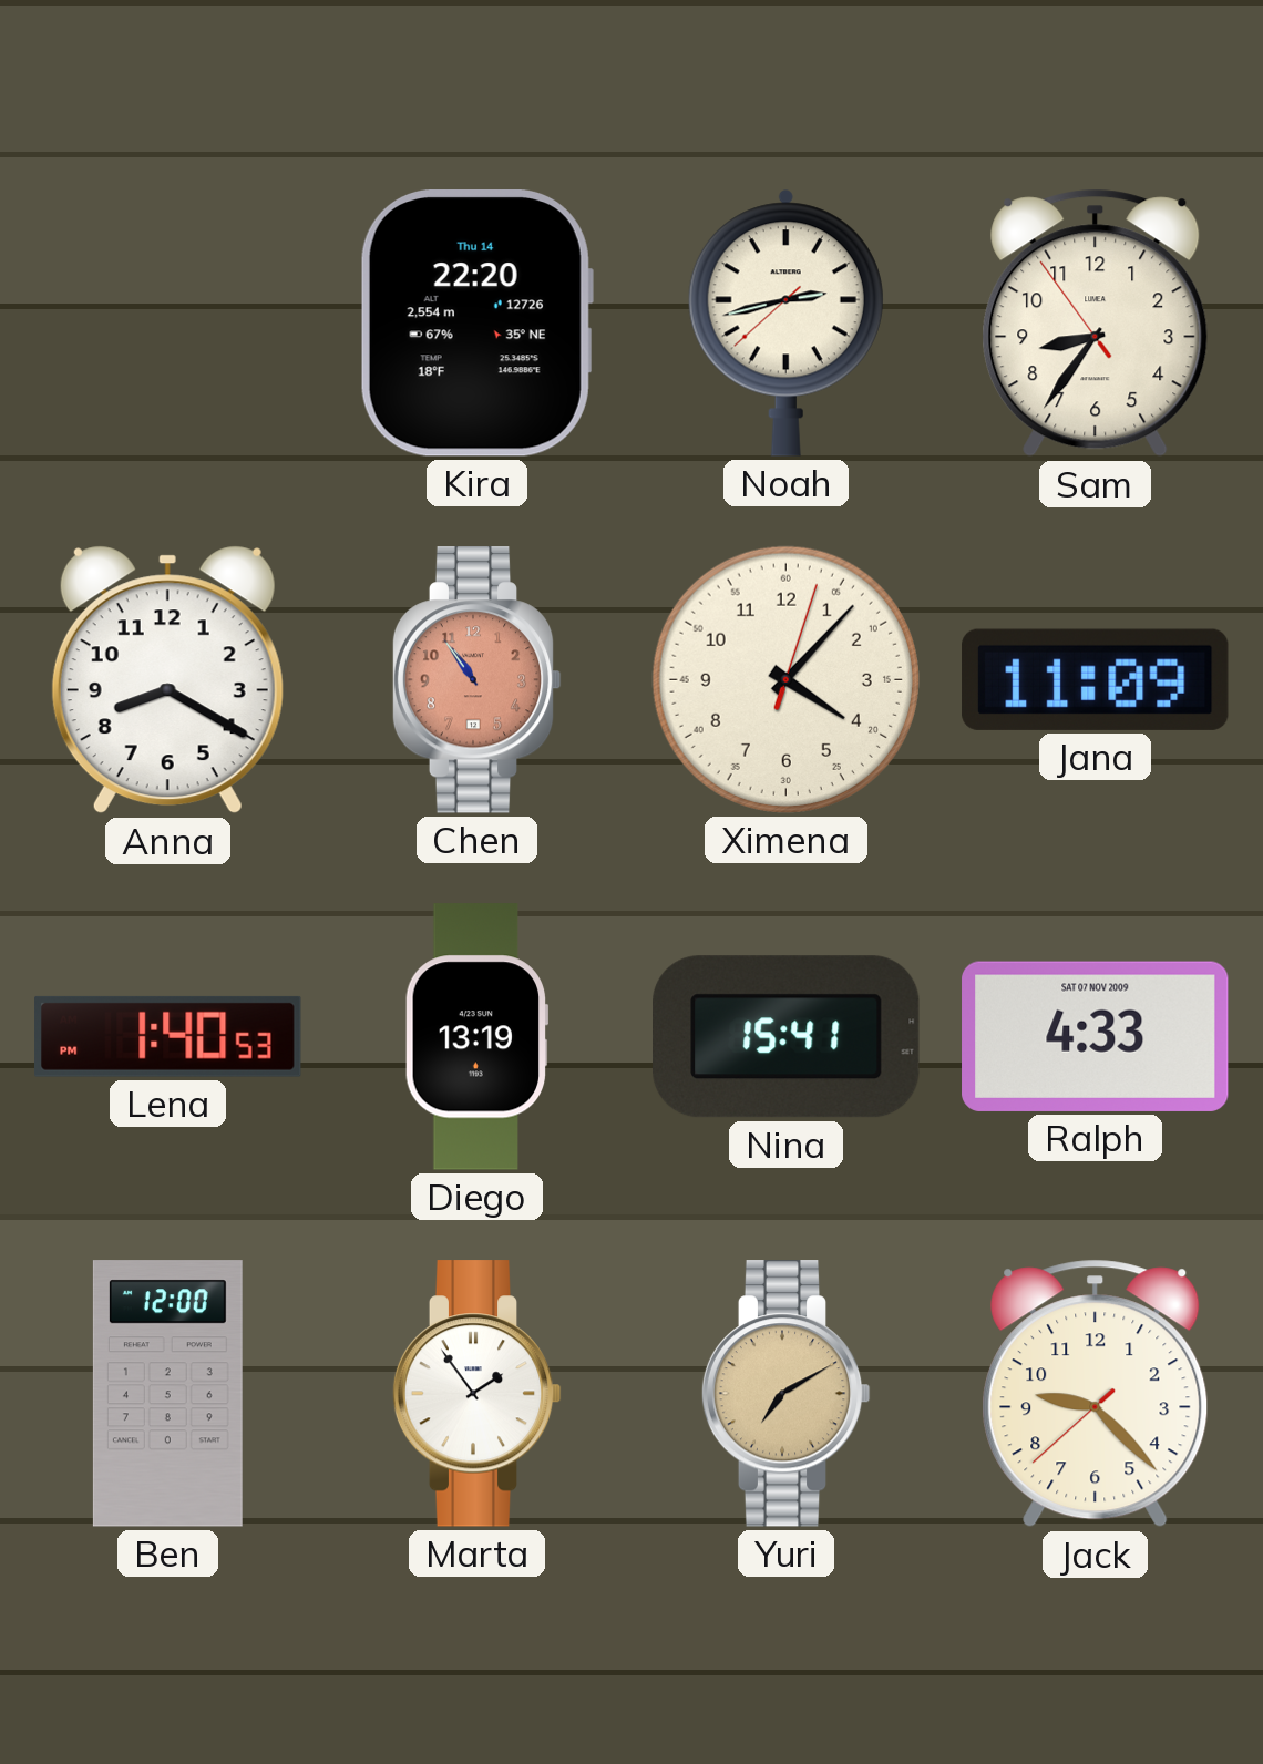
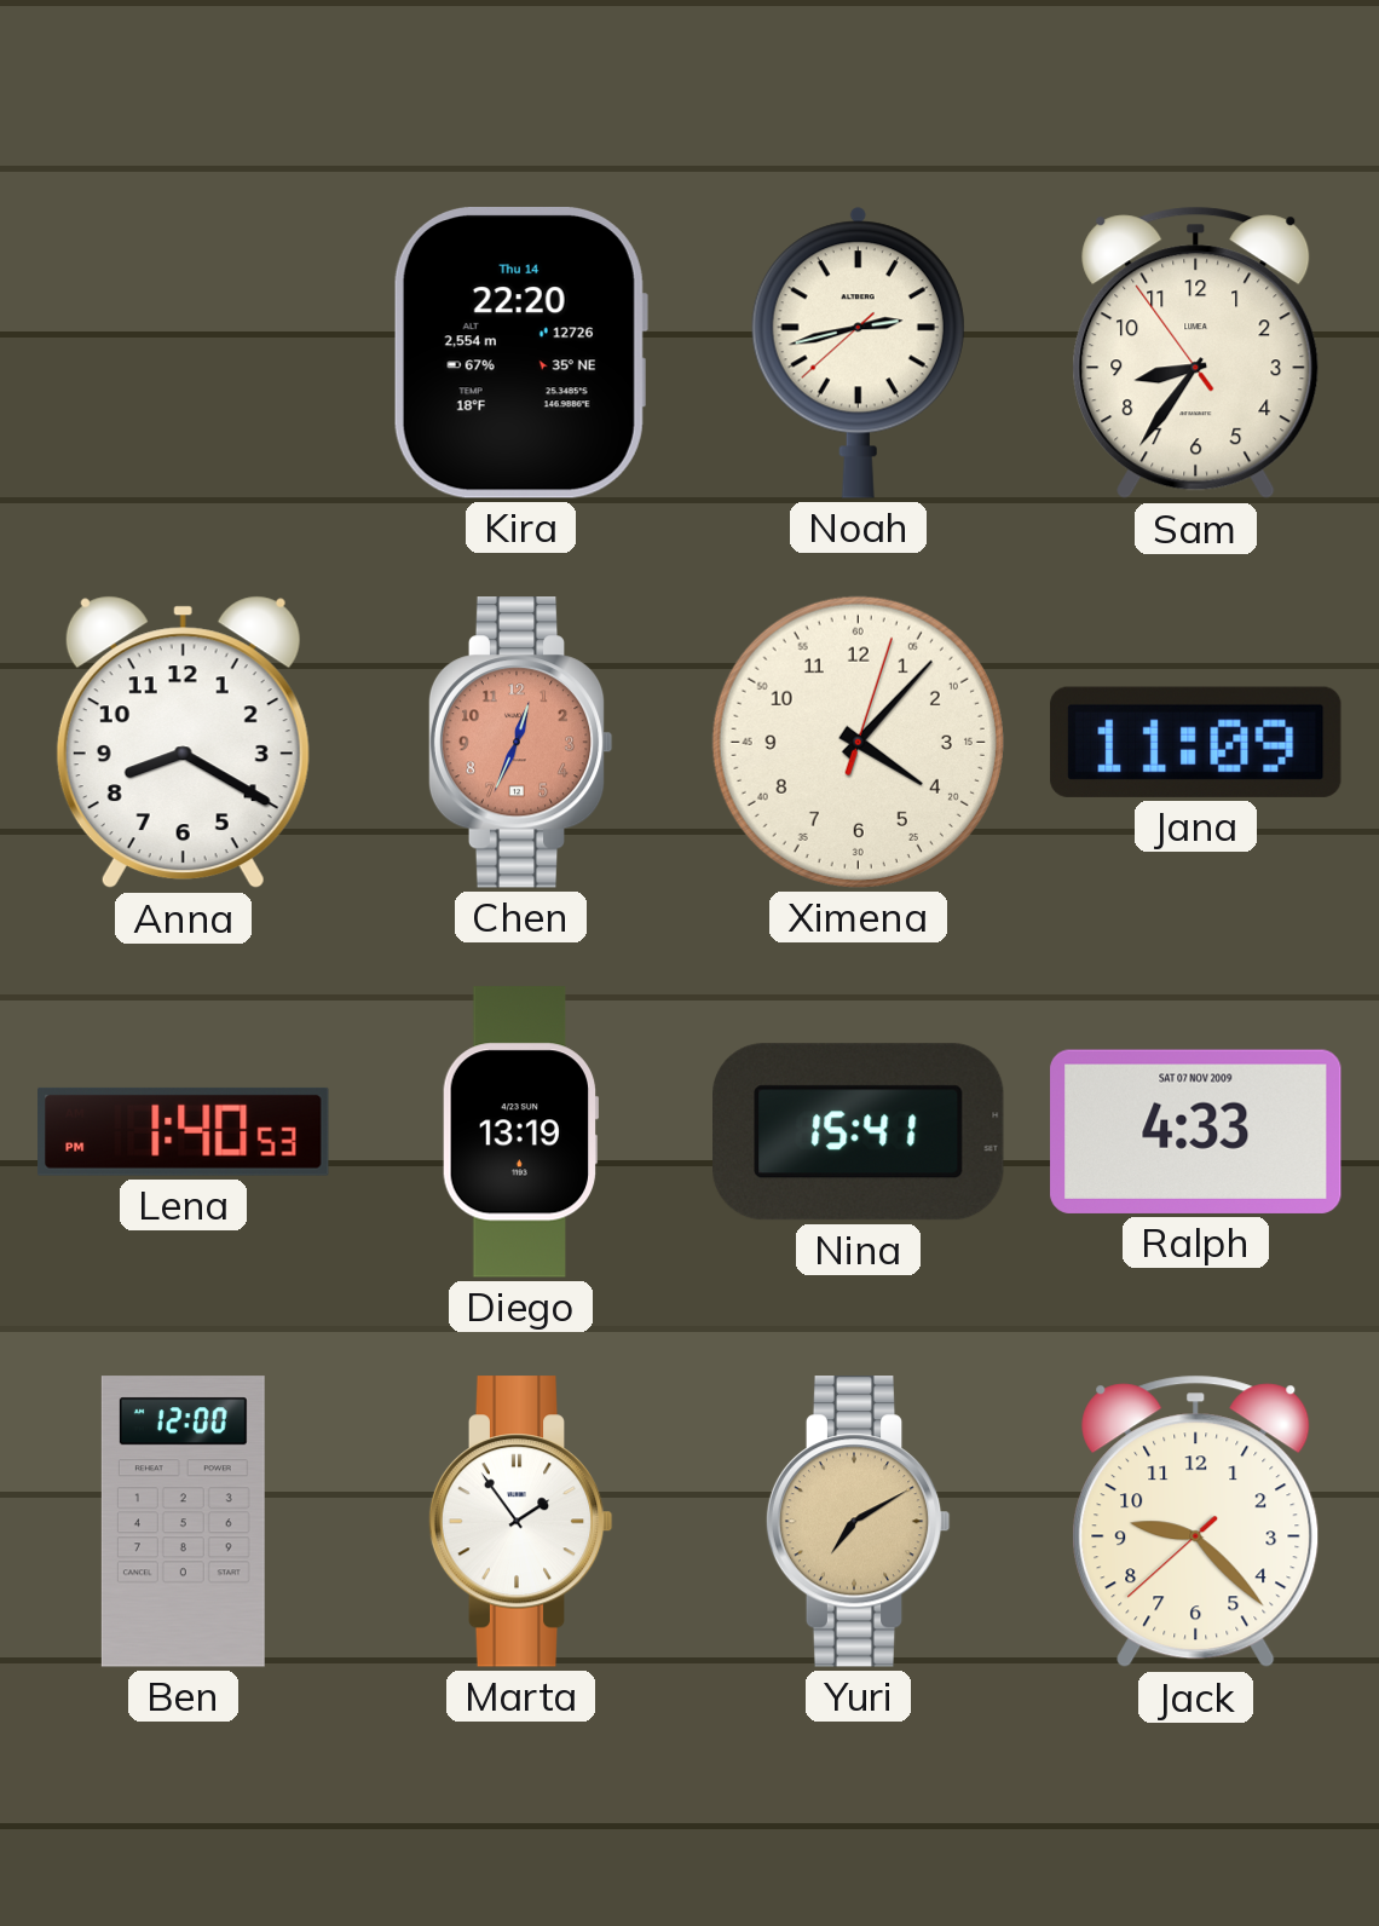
Chen: 10:54 -> 12:34 (520, 743)
